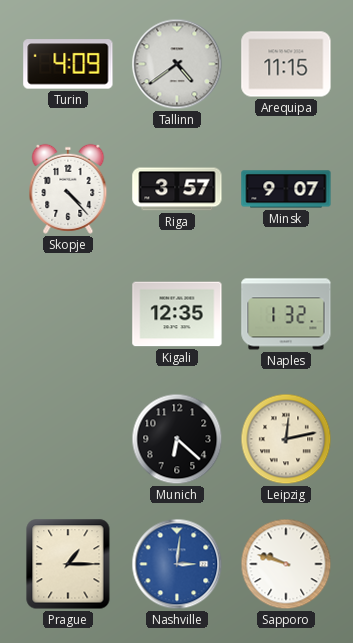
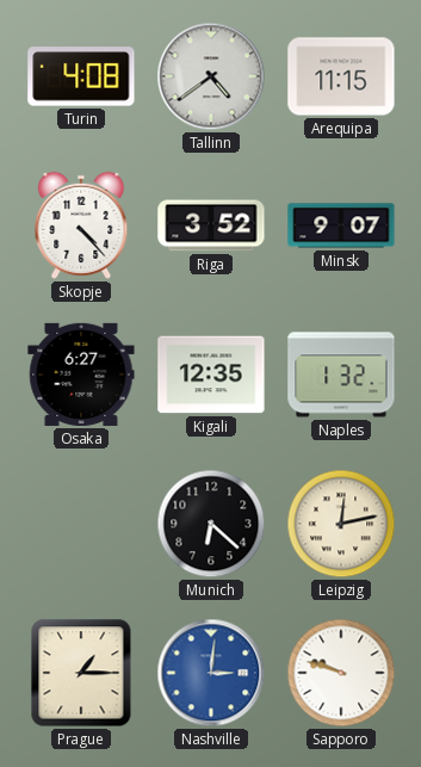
Turin: 4:09 -> 4:08 (81, 76)
Riga: 3:57 -> 3:52 (211, 225)
Osaka: none -> 6:27 (81, 375)
